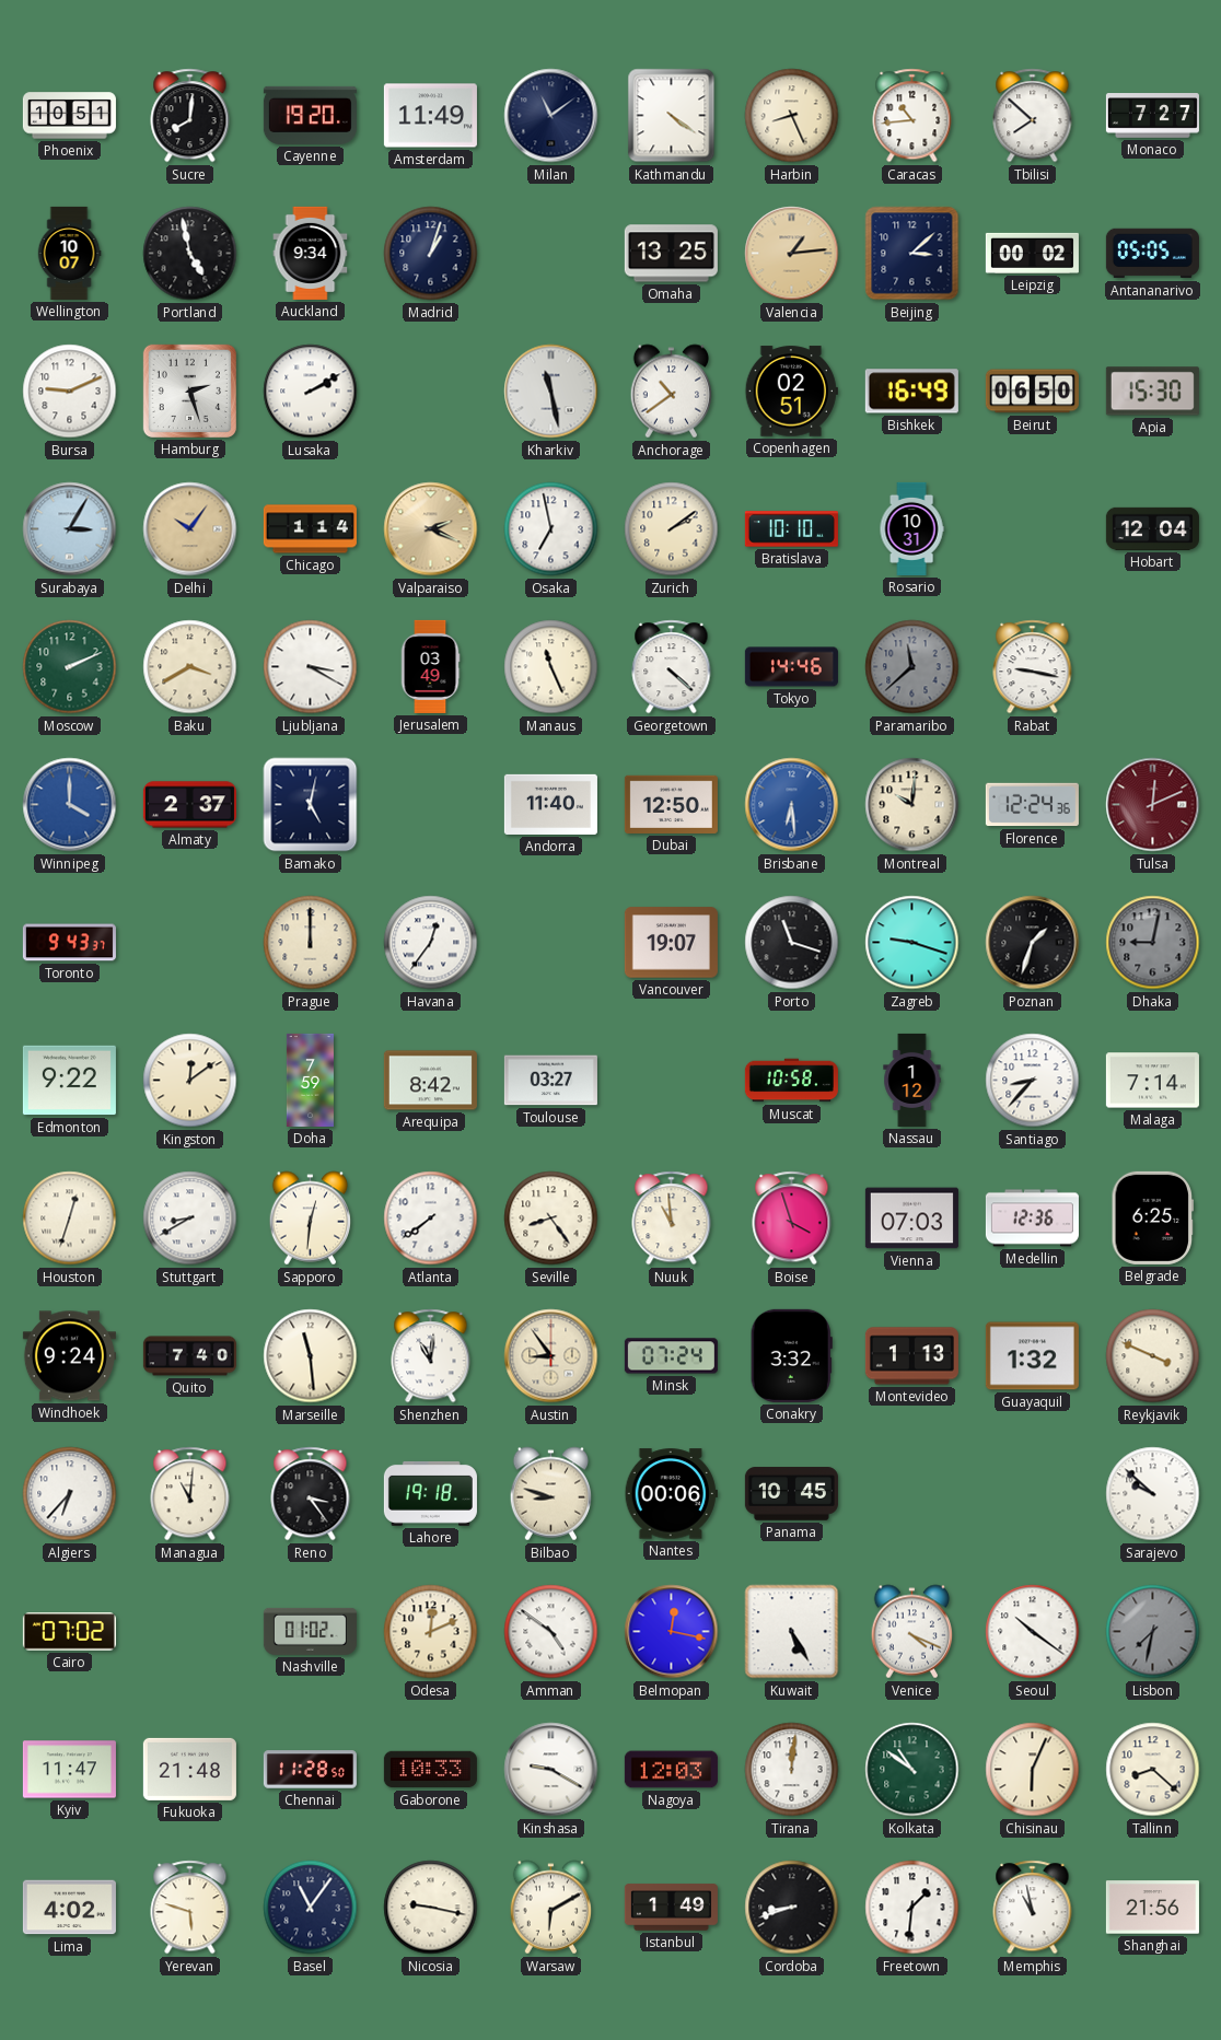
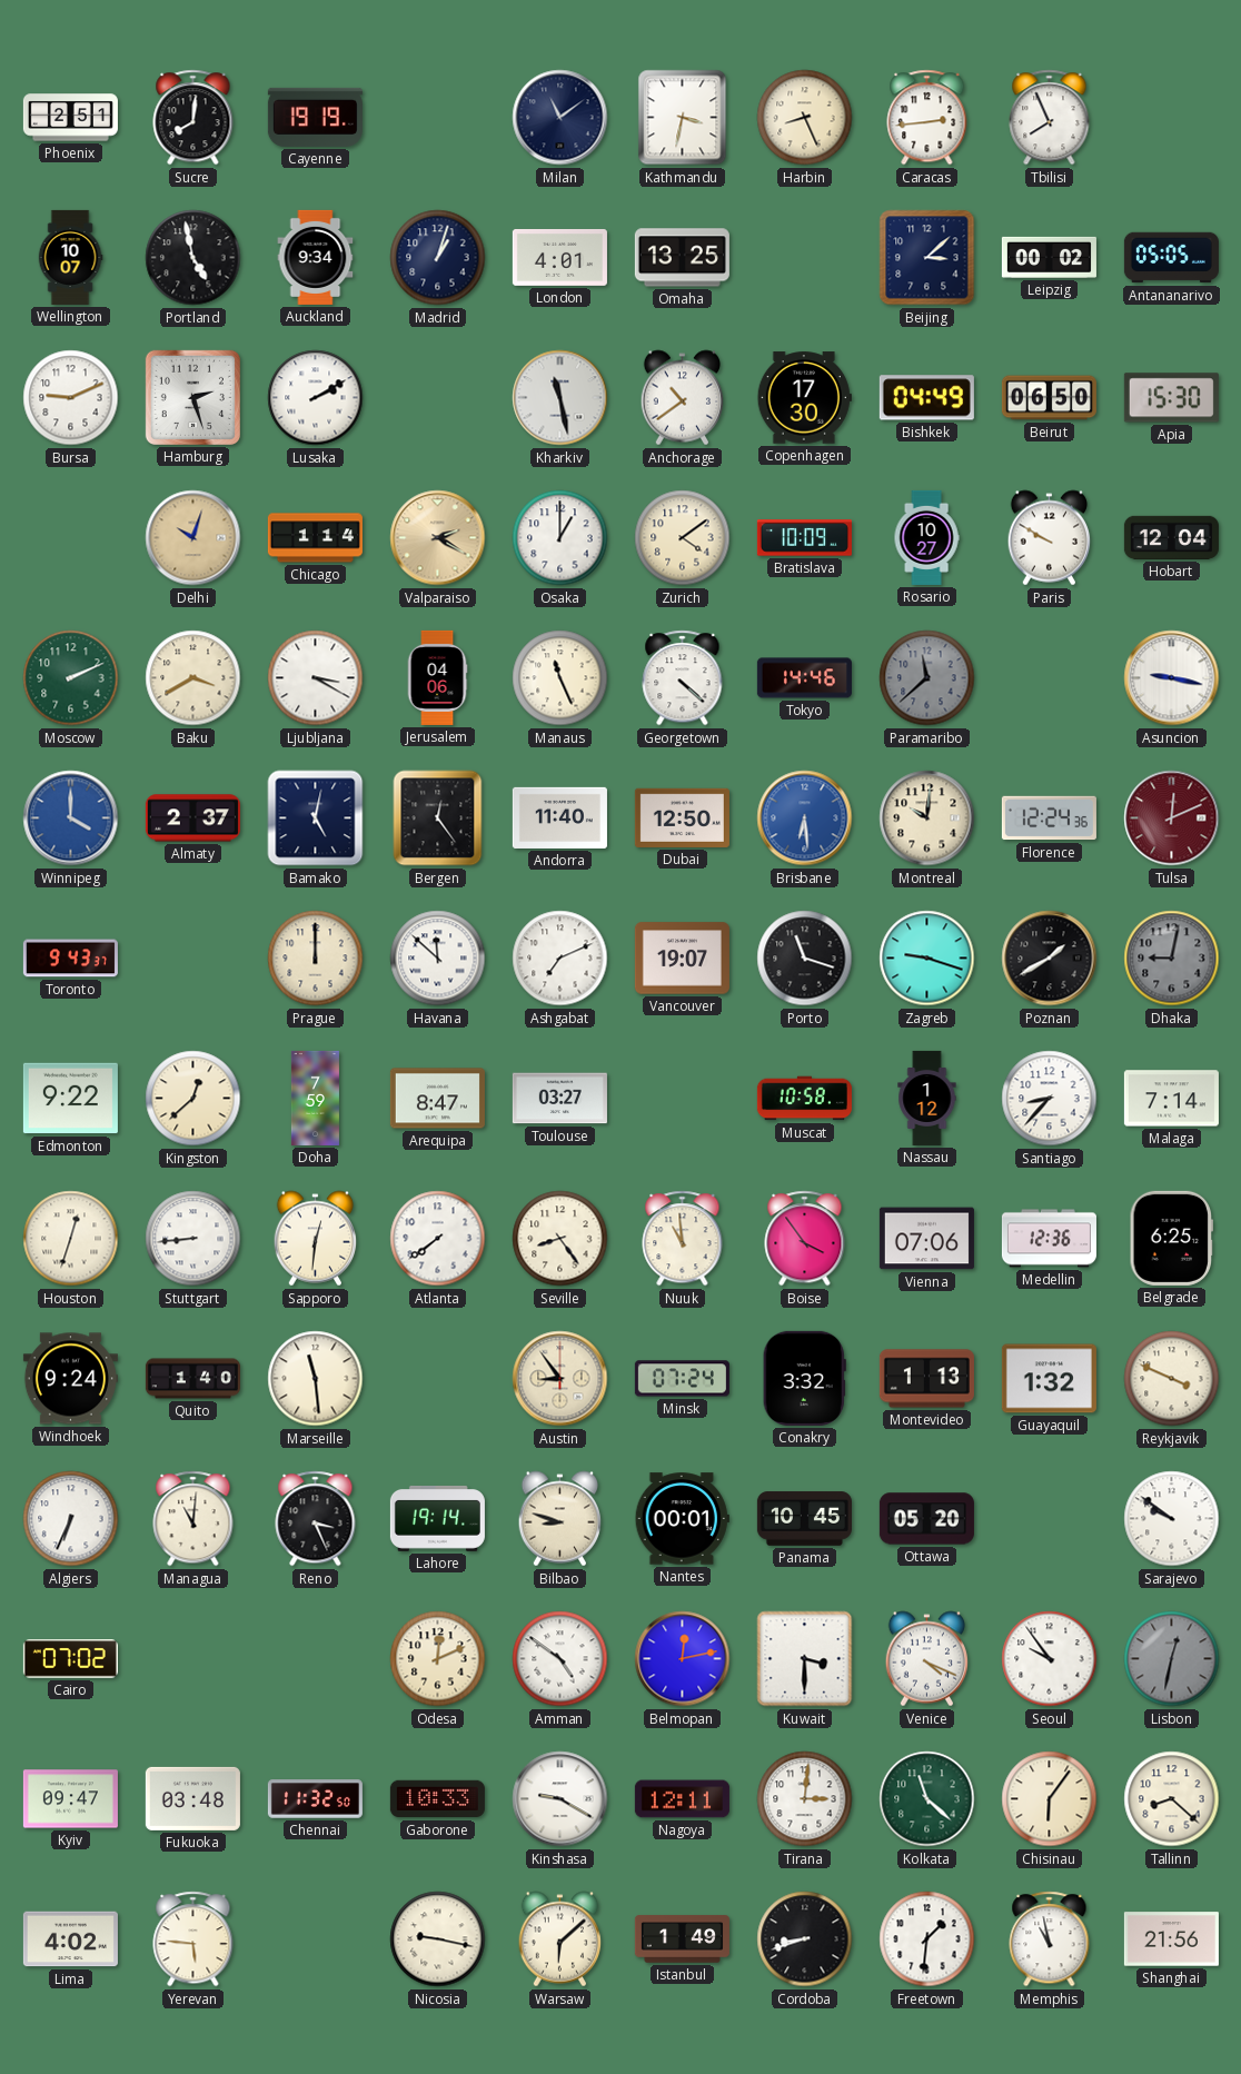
Phoenix: 10:51 -> 2:51 (70, 118)
Cayenne: 19:20 -> 19:19 (315, 117)
Amsterdam: 11:49 -> none (430, 116)
Kathmandu: 4:21 -> 3:32 (683, 118)
Caracas: 10:44 -> 2:44 (927, 118)
Tbilisi: 7:52 -> 7:56 (1050, 118)
Monaco: 7:27 -> none (1152, 116)
London: none -> 4:01 (559, 257)
Valencia: 1:14 -> none (792, 254)
Copenhagen: 02:51 -> 17:30 (804, 398)
Bishkek: 16:49 -> 04:49 (926, 398)
Surabaya: 3:05 -> none (70, 529)
Delhi: 10:06 -> 10:03 (193, 538)
Valparaiso: 2:19 -> 2:20 (438, 538)
Osaka: 6:58 -> 1:00 (560, 538)
Zurich: 2:09 -> 4:09 (683, 538)
Bratislava: 10:10 -> 10:09 (804, 538)
Rosario: 10:31 -> 10:27 (926, 537)
Paris: none -> 9:50 (1050, 538)
Jerusalem: 03:49 -> 04:06 (437, 677)
Rabat: 9:17 -> none (1033, 667)
Asuncion: none -> 9:17 (1172, 678)
Bergen: none -> 12:24 (438, 818)
Havana: 12:36 -> 11:52 (438, 959)
Ashgabat: none -> 7:11 (560, 959)
Poznan: 1:33 -> 1:40 (1050, 959)
Kingston: 12:09 -> 12:38 (193, 1099)
Arequipa: 8:42 -> 8:47 (437, 1099)
Stuttgart: 8:40 -> 8:44 (193, 1239)
Boise: 3:57 -> 3:54 (805, 1239)
Vienna: 07:03 -> 07:06 (926, 1239)
Quito: 7:40 -> 1:40 (192, 1379)
Shenzhen: 11:01 -> none (431, 1356)
Algiers: 6:37 -> 6:34 (71, 1519)
Reno: 3:24 -> 3:26 (316, 1519)
Lahore: 19:18 -> 19:14 (437, 1518)
Nantes: 00:06 -> 00:01 (682, 1519)
Ottawa: none -> 05:20 (926, 1519)
Sarajevo: 9:52 -> 9:51 (1172, 1519)
Nashville: 01:02 -> none (310, 1631)
Belmopan: 12:17 -> 12:13 (683, 1659)
Kuwait: 5:25 -> 3:30 (805, 1659)
Seoul: 10:21 -> 9:54 (1050, 1659)
Lisbon: 7:32 -> 12:32 (1172, 1659)
Kyiv: 11:47 -> 09:47 (70, 1799)
Fukuoka: 21:48 -> 03:48 (192, 1798)
Chennai: 11:28 -> 11:32 (315, 1799)
Nagoya: 12:03 -> 12:11 (682, 1799)
Tirana: 12:01 -> 3:01 (805, 1799)
Kolkata: 10:51 -> 11:22 (927, 1799)
Chisinau: 6:04 -> 6:06 (1050, 1799)
Yerevan: 5:48 -> 5:46 (193, 1939)
Basel: 11:06 -> none (311, 1908)
Warsaw: 6:10 -> 6:08 (560, 1939)
